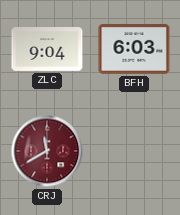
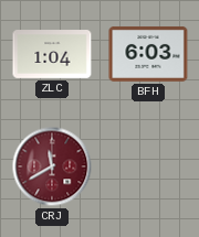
ZLC: 9:04 -> 1:04 (52, 55)
